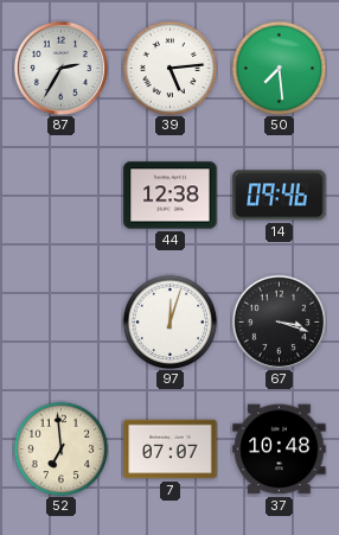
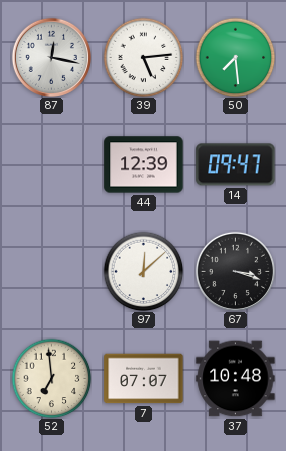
87: 2:35 -> 12:17 (51, 57)
44: 12:38 -> 12:39 (144, 165)
14: 09:46 -> 09:47 (236, 165)
97: 12:03 -> 12:08 (143, 271)
